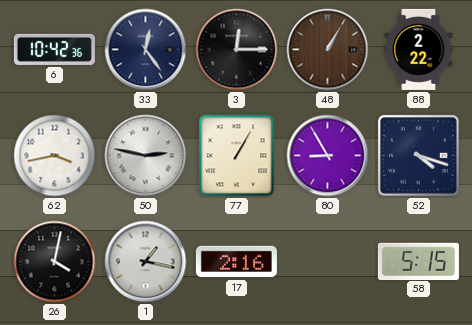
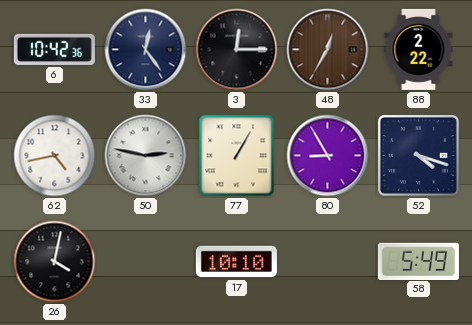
48: 1:05 -> 12:35 (328, 50)
62: 3:43 -> 4:43 (55, 156)
1: 1:17 -> none (146, 262)
17: 2:16 -> 10:10 (236, 262)
58: 5:15 -> 5:49 (418, 261)
